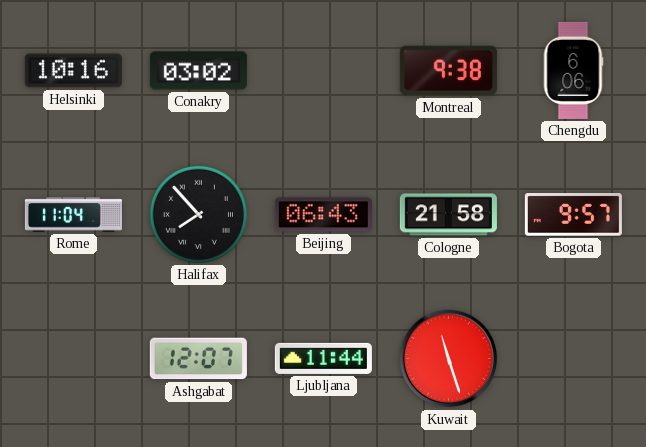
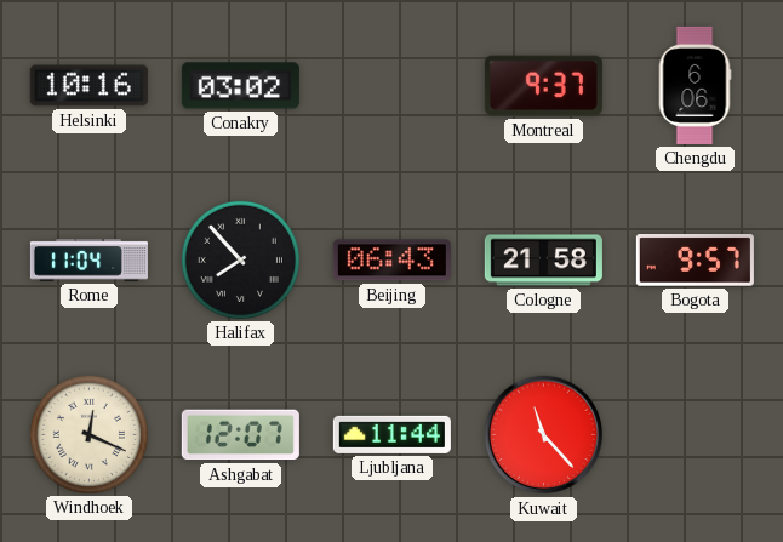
Montreal: 9:38 -> 9:37 (543, 86)
Windhoek: none -> 12:19 (88, 434)
Kuwait: 11:27 -> 11:23 (544, 435)
